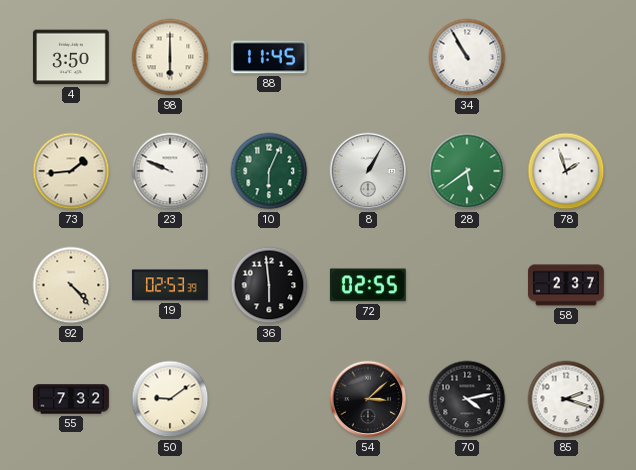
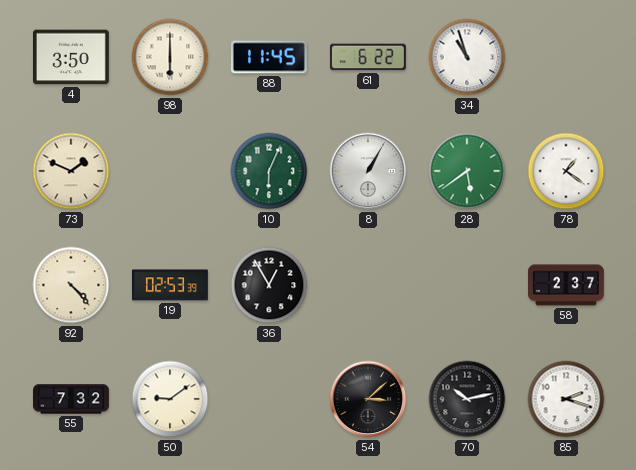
61: none -> 6:22 (368, 57)
34: 10:55 -> 10:57 (467, 57)
73: 1:44 -> 1:49 (71, 171)
23: 9:49 -> none (170, 171)
78: 1:57 -> 1:21 (566, 171)
36: 5:59 -> 12:55 (269, 285)
72: 02:55 -> none (368, 285)
70: 4:13 -> 10:13 (467, 399)
